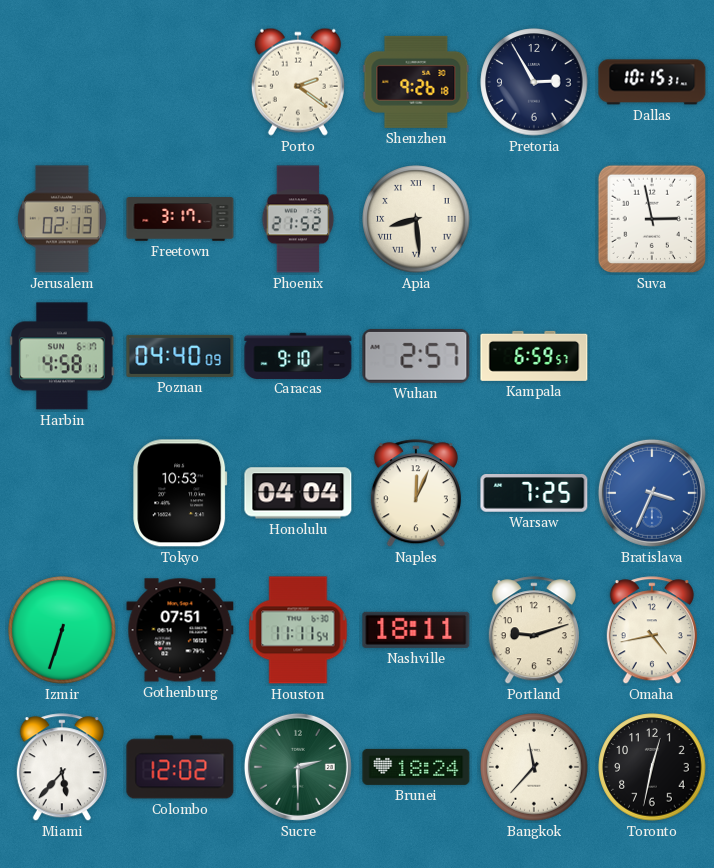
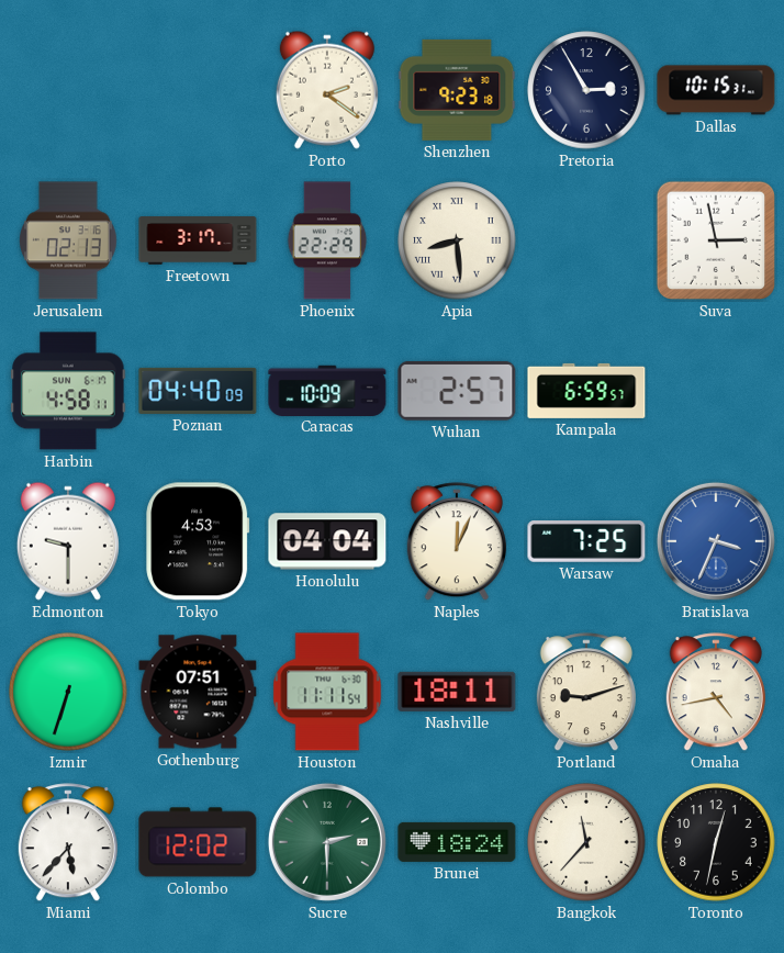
Shenzhen: 9:26 -> 9:23 (457, 90)
Phoenix: 21:52 -> 22:29 (327, 240)
Caracas: 9:10 -> 10:09 (327, 390)
Edmonton: none -> 9:30 (68, 541)
Tokyo: 10:53 -> 4:53 (198, 541)
